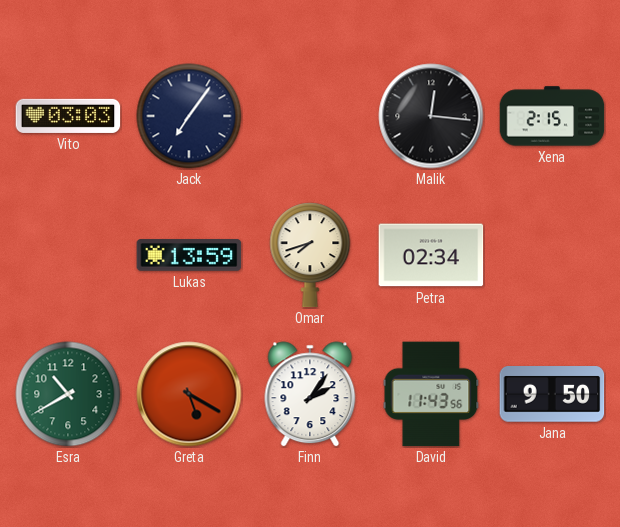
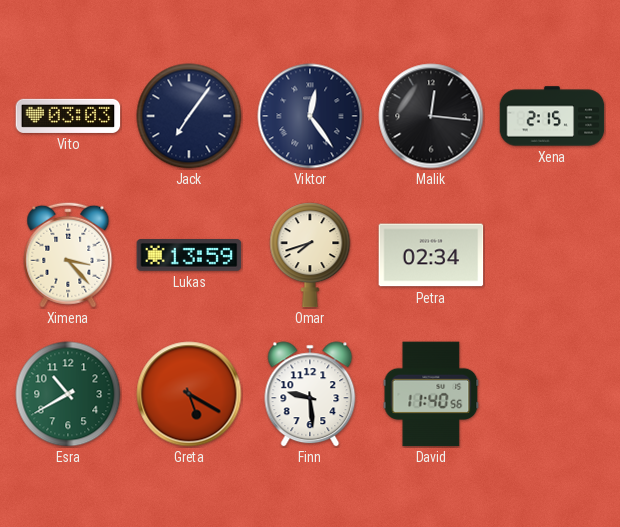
Viktor: none -> 12:24 (310, 116)
Ximena: none -> 3:23 (68, 255)
Finn: 2:06 -> 9:29 (310, 394)
David: 11:43 -> 11:40 (431, 394)
Jana: 9:50 -> none (552, 395)
